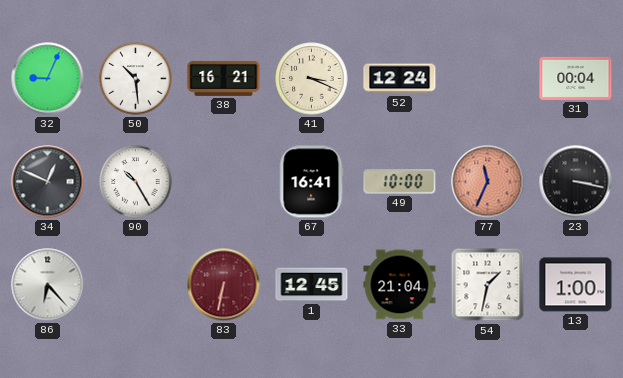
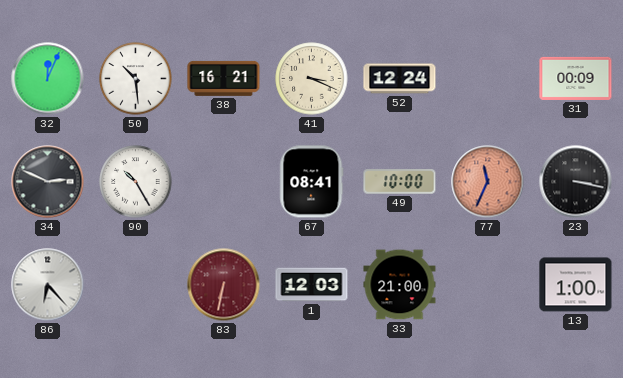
32: 9:04 -> 12:04 (48, 79)
31: 00:04 -> 00:09 (576, 78)
34: 12:49 -> 2:49 (48, 182)
67: 16:41 -> 08:41 (312, 182)
1: 12:45 -> 12:03 (312, 285)
33: 21:04 -> 21:00 (400, 285)
54: 1:32 -> none (488, 285)
